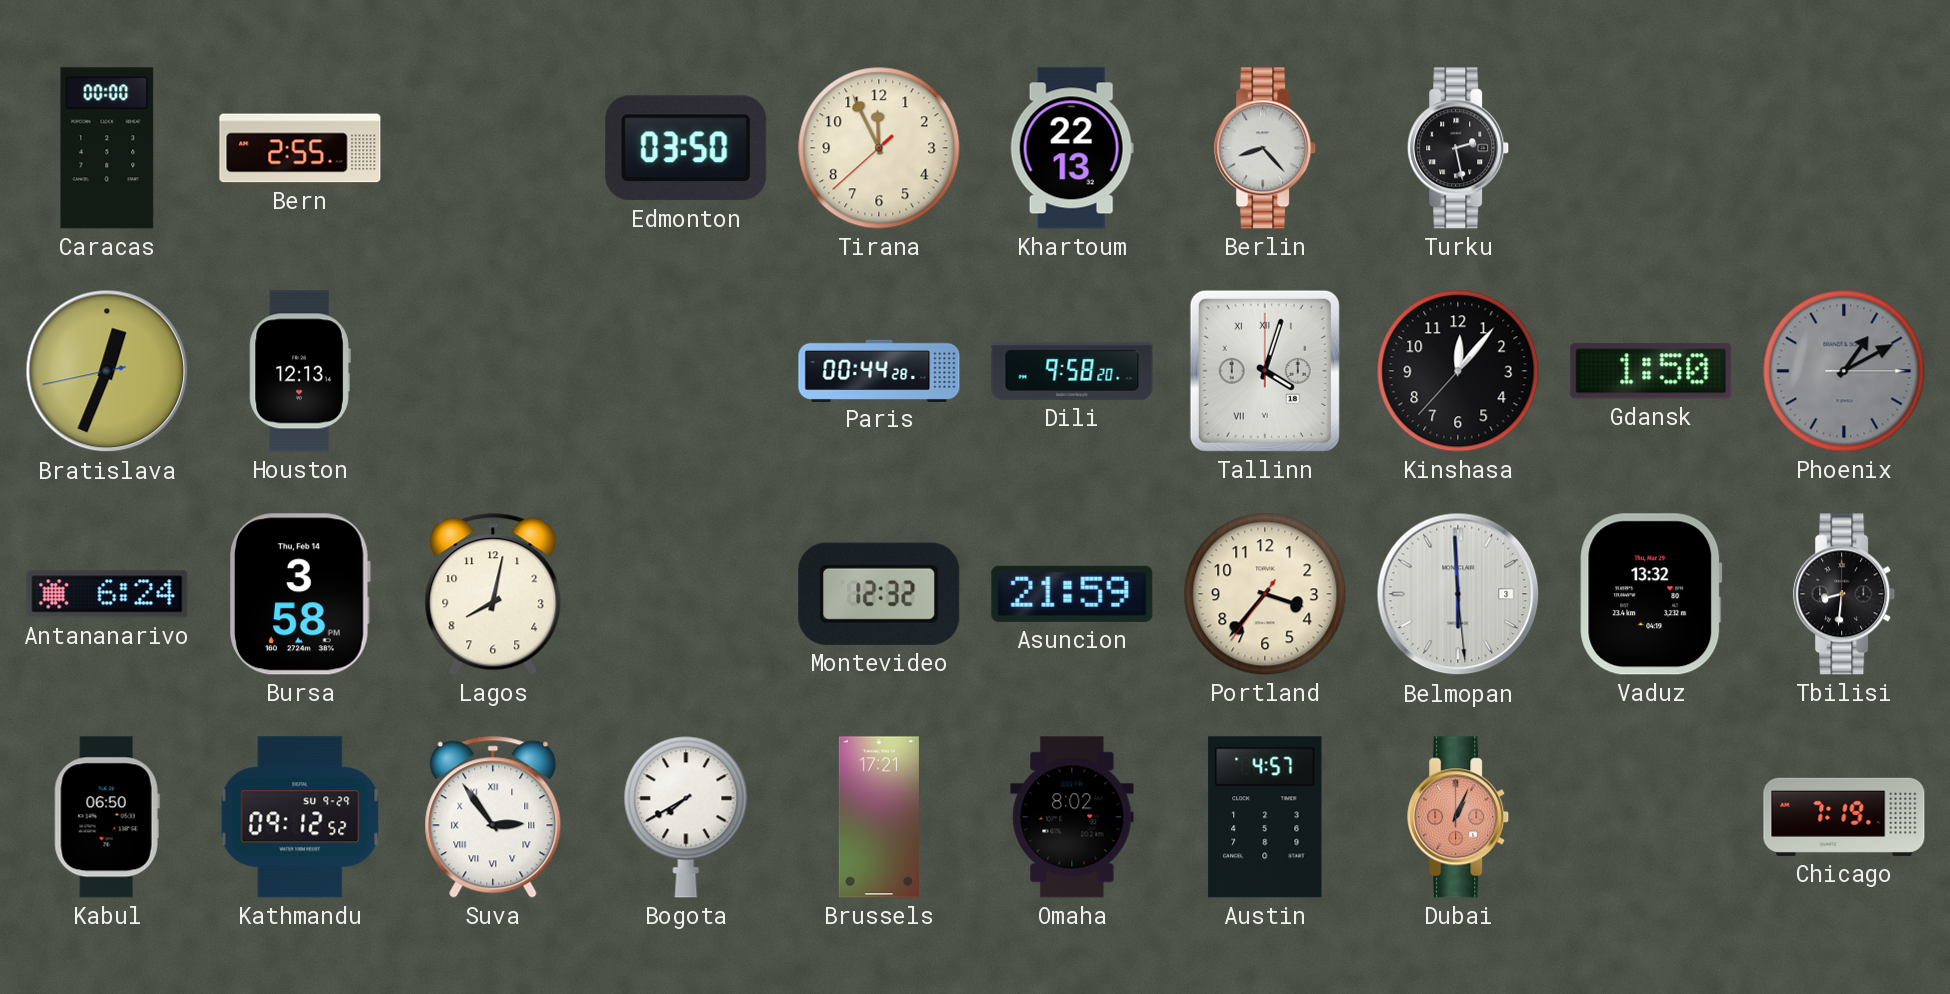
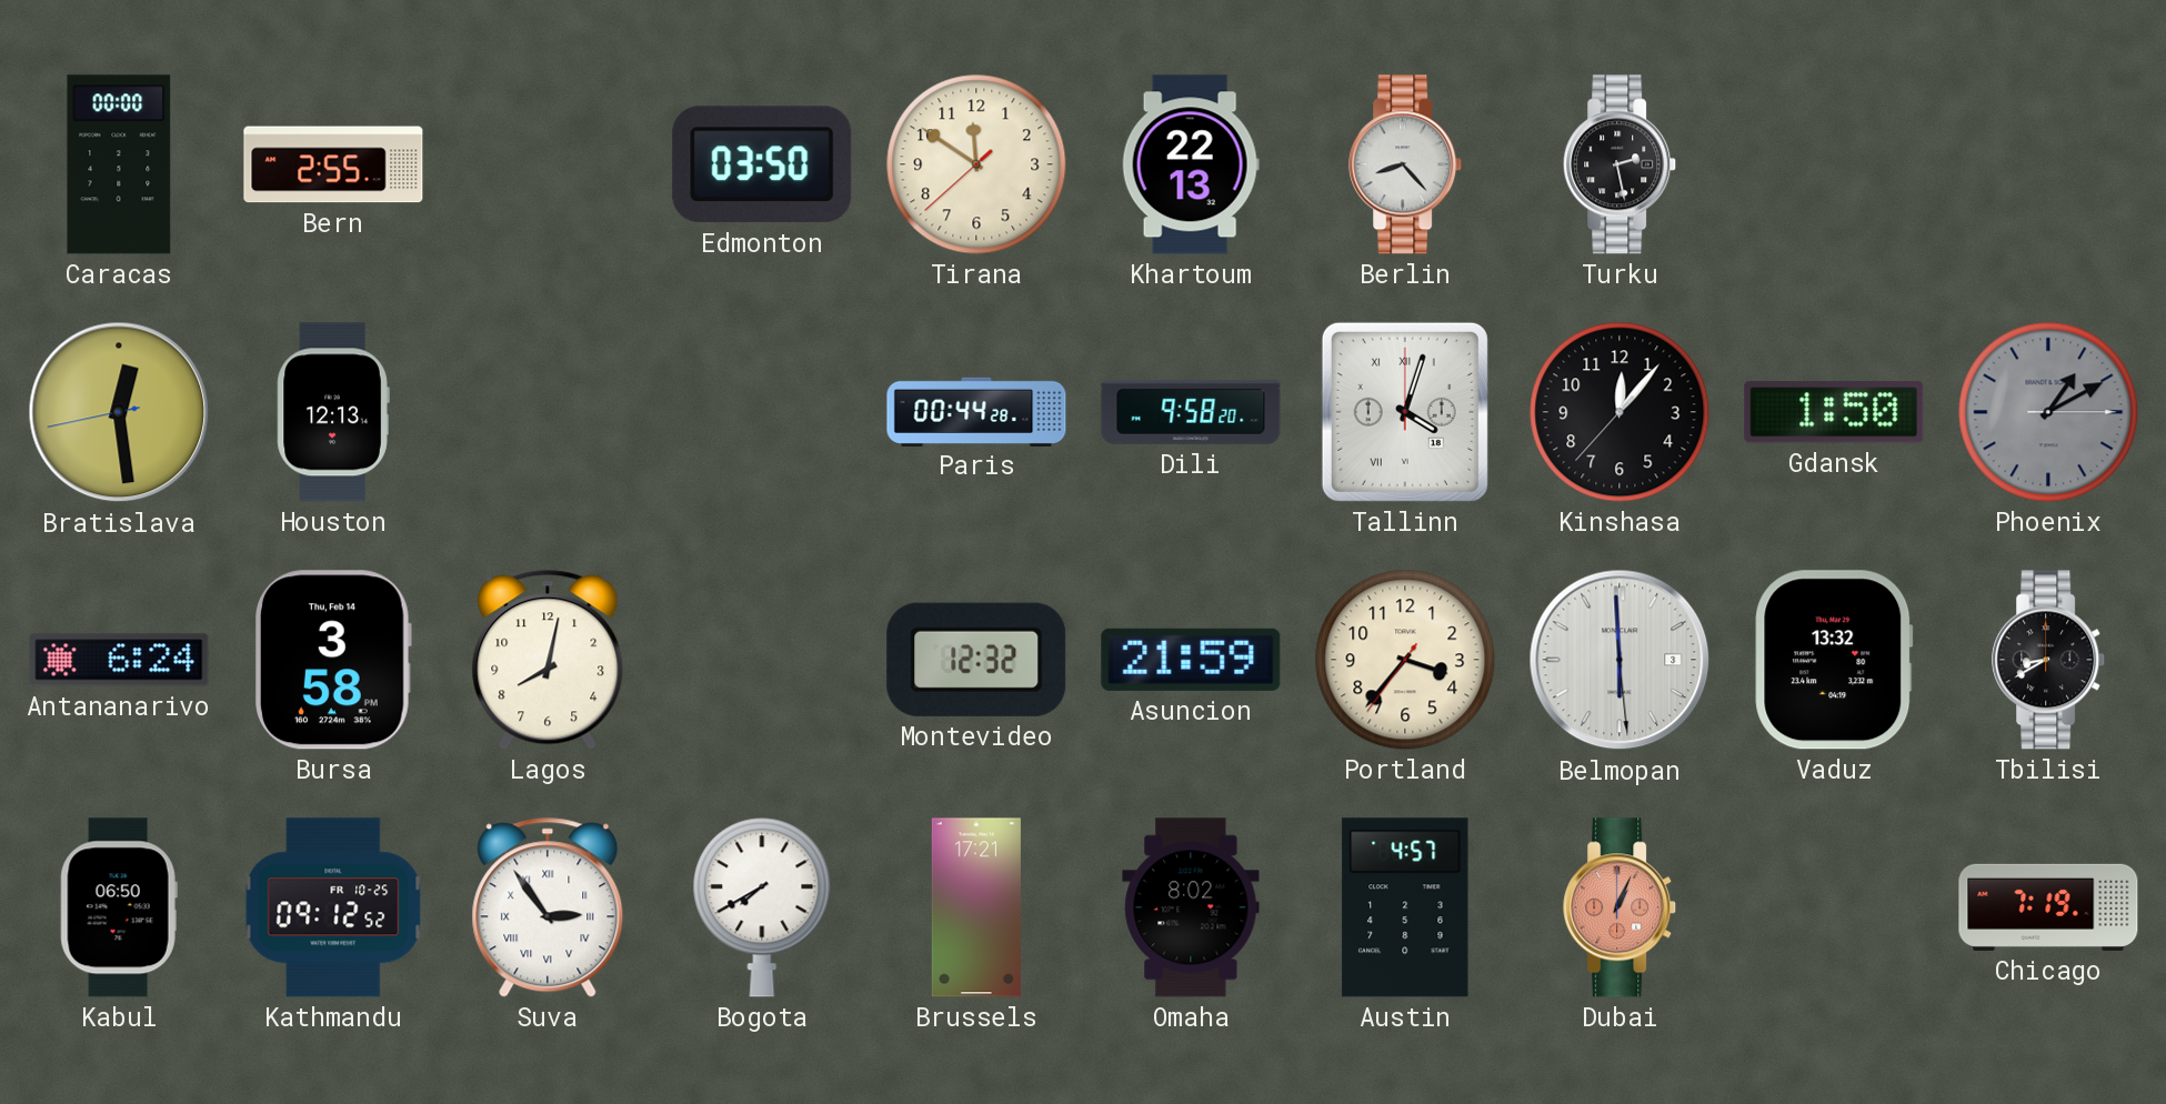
Tirana: 11:55 -> 11:50 (976, 164)
Bratislava: 12:33 -> 12:28 (119, 412)
Tbilisi: 8:31 -> 8:40 (2049, 660)
Kathmandu date: SU 9-29 -> FR 10-25 (333, 907)
